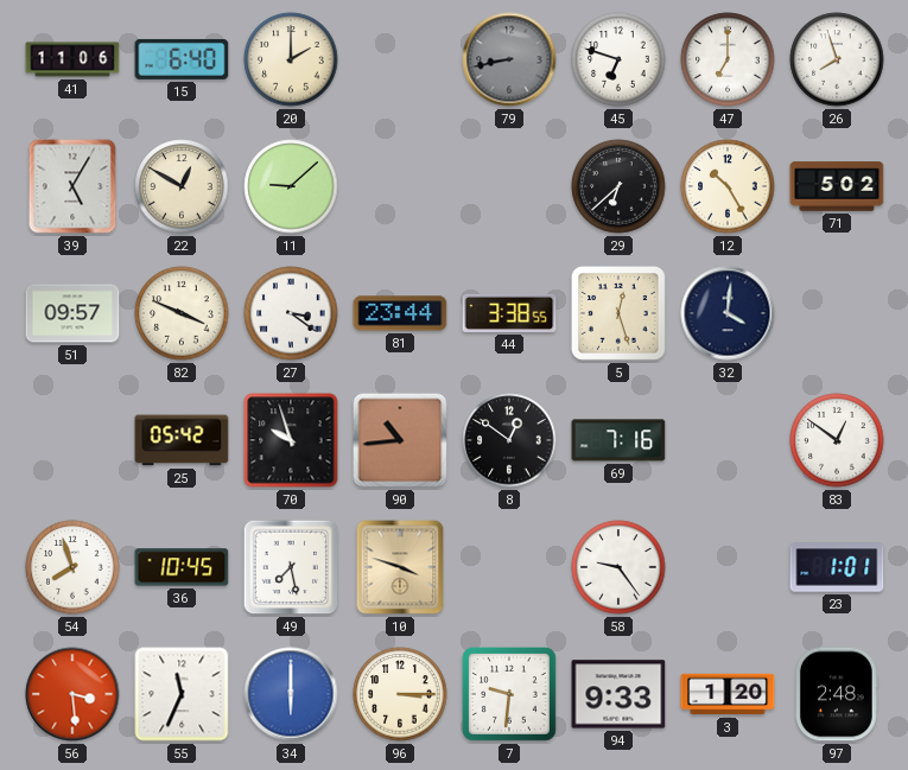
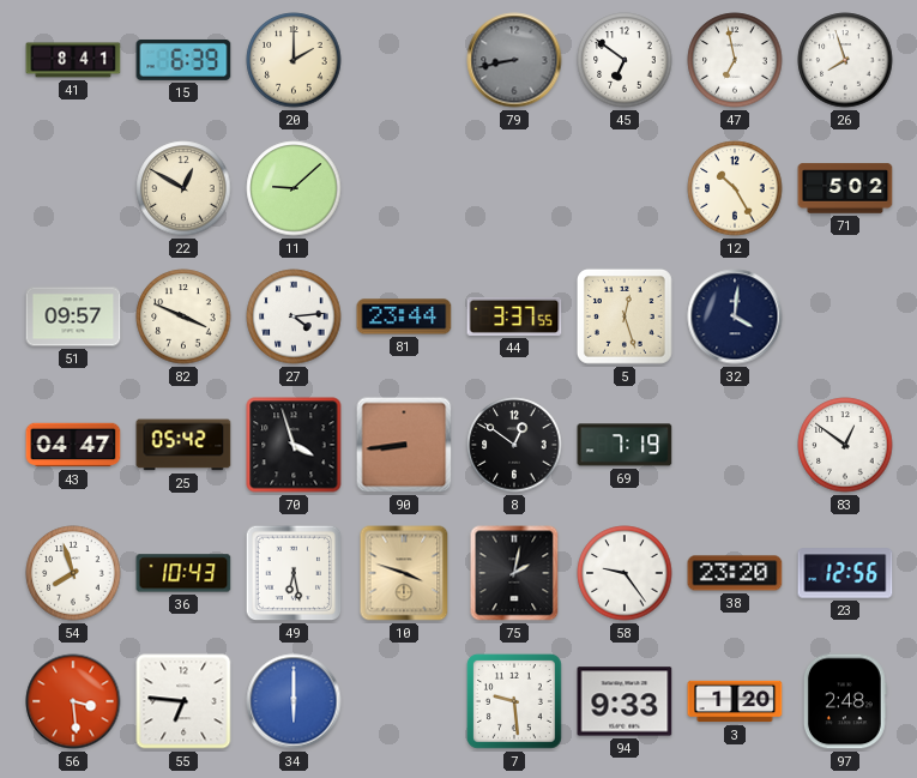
41: 11:06 -> 8:41 (73, 60)
15: 6:40 -> 6:39 (183, 60)
45: 6:48 -> 6:51 (625, 60)
47: 7:00 -> 6:58 (735, 60)
39: 5:05 -> none (72, 186)
29: 6:38 -> none (618, 186)
27: 3:21 -> 4:14 (294, 316)
44: 3:38 -> 3:37 (514, 316)
43: none -> 04:47 (73, 445)
70: 9:57 -> 3:57 (294, 445)
90: 10:44 -> 8:44 (404, 445)
69: 7:16 -> 7:19 (625, 445)
36: 10:45 -> 10:43 (183, 573)
49: 7:28 -> 6:28 (294, 573)
75: none -> 2:02 (514, 573)
38: none -> 23:20 (735, 573)
23: 1:01 -> 12:56 (845, 573)
55: 11:34 -> 6:46 (183, 701)
96: 3:15 -> none (400, 694)
7: 9:31 -> 9:29 (514, 701)
